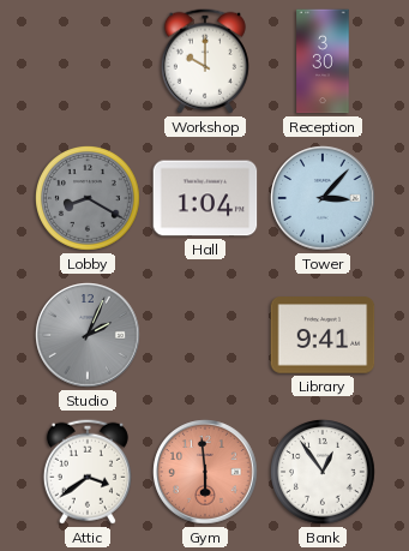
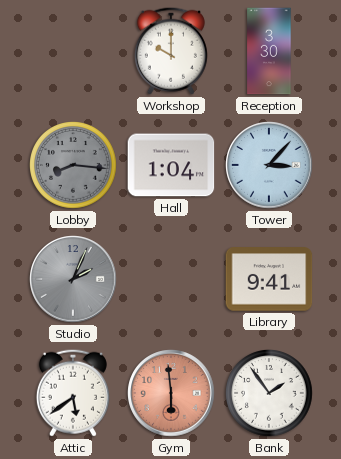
Lobby: 8:20 -> 8:16 (74, 166)
Attic: 3:39 -> 5:39 (73, 393)
Bank: 12:54 -> 1:54 (270, 394)
